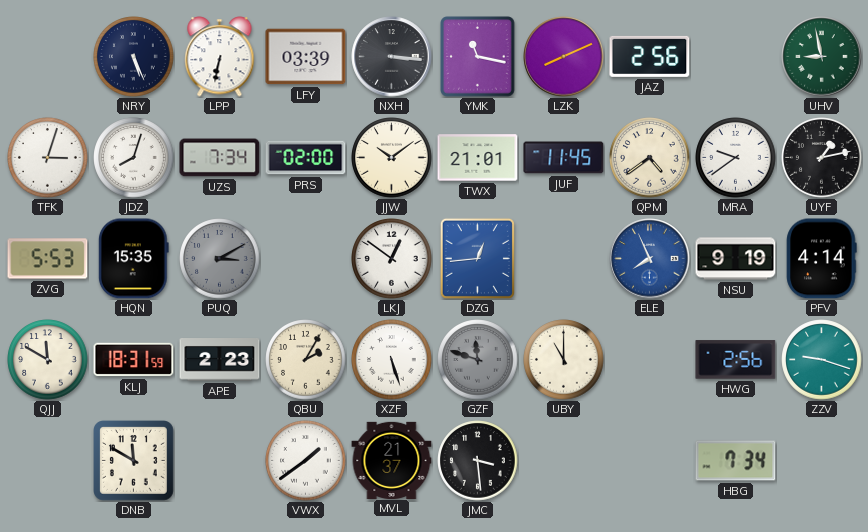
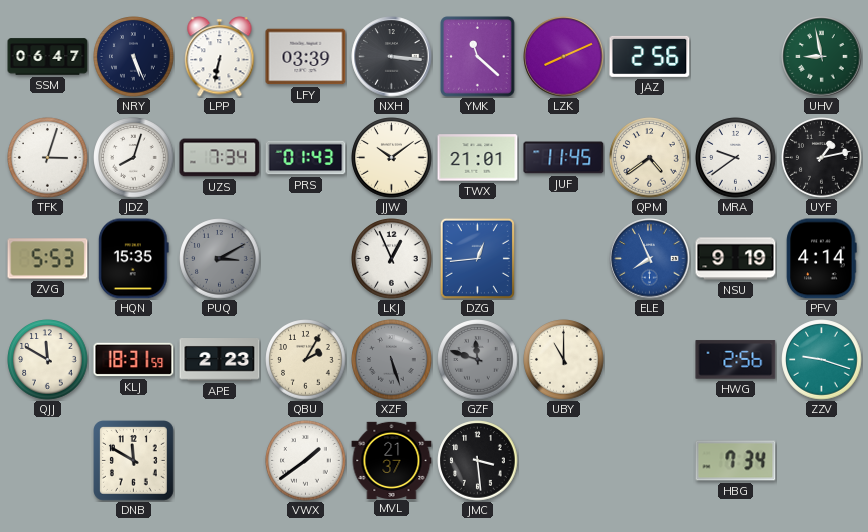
SSM: none -> 06:47 (48, 57)
YMK: 11:17 -> 11:22 (478, 57)
PRS: 02:00 -> 01:43 (306, 158)
LKJ: 12:51 -> 12:56 (392, 259)
XZF dial: white -> grey (392, 360)
